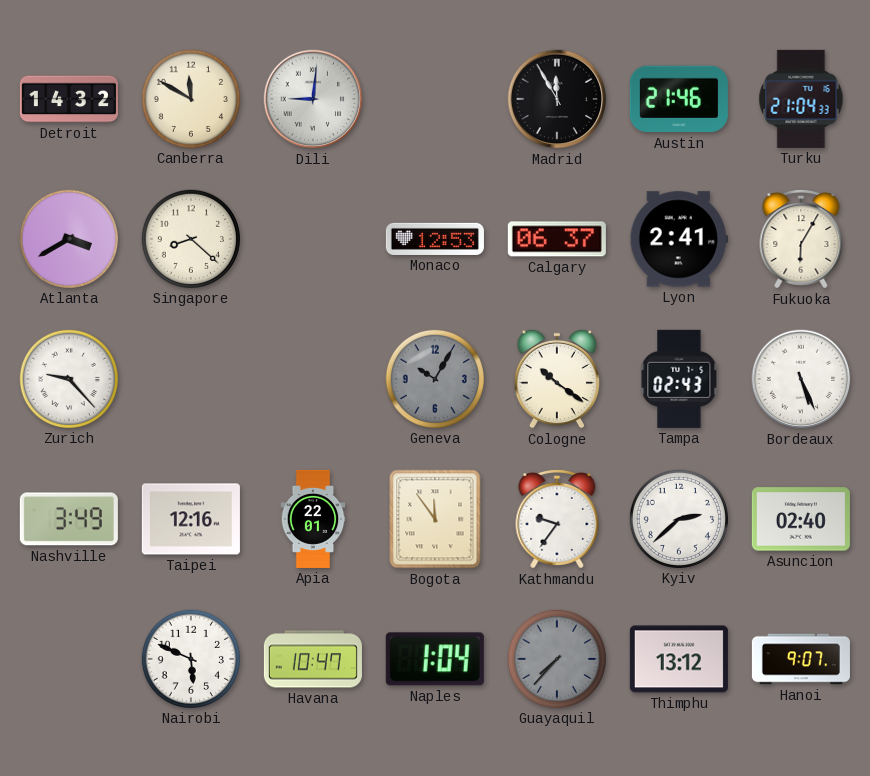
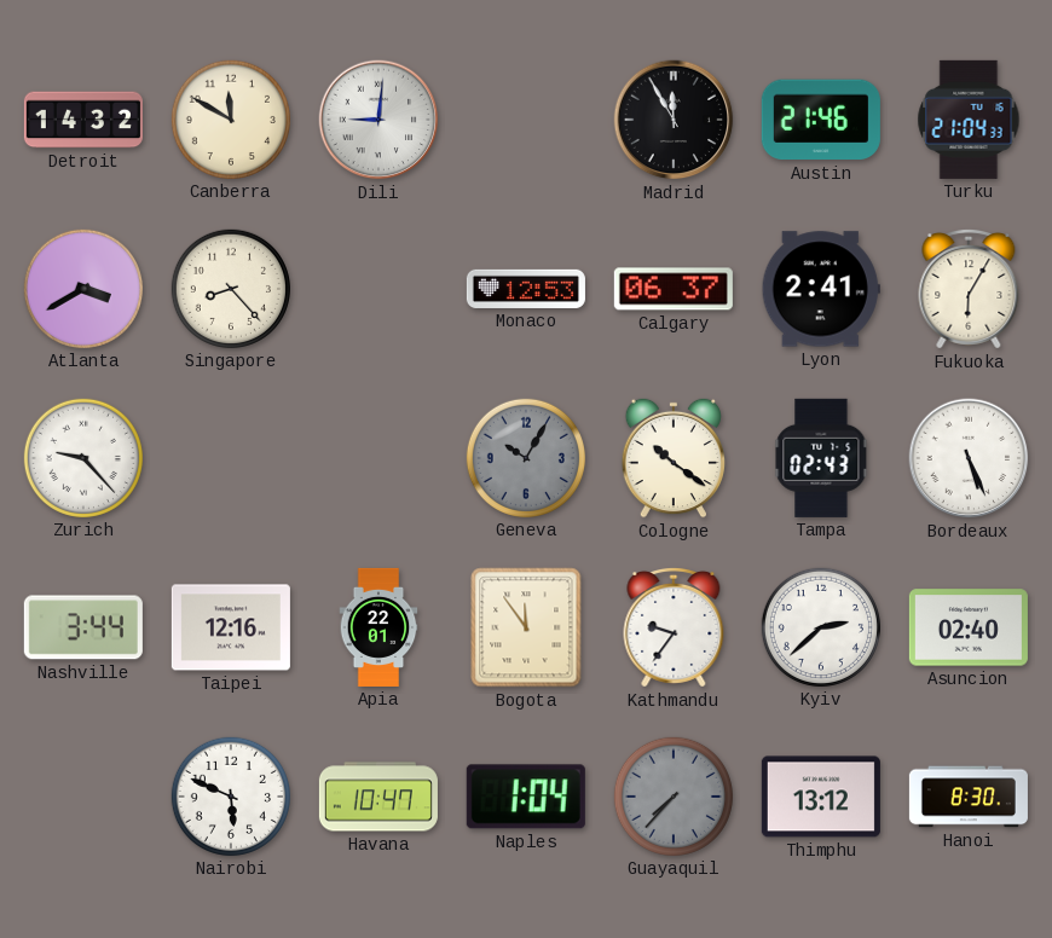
Singapore: 8:22 -> 8:23 (231, 289)
Nashville: 3:49 -> 3:44 (83, 627)
Hanoi: 9:07 -> 8:30 (969, 797)
